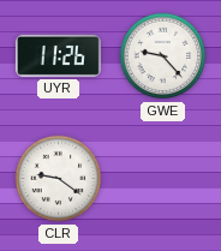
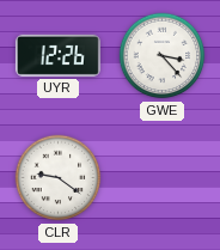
UYR: 11:26 -> 12:26 (57, 55)
GWE: 9:23 -> 3:23 (163, 56)
